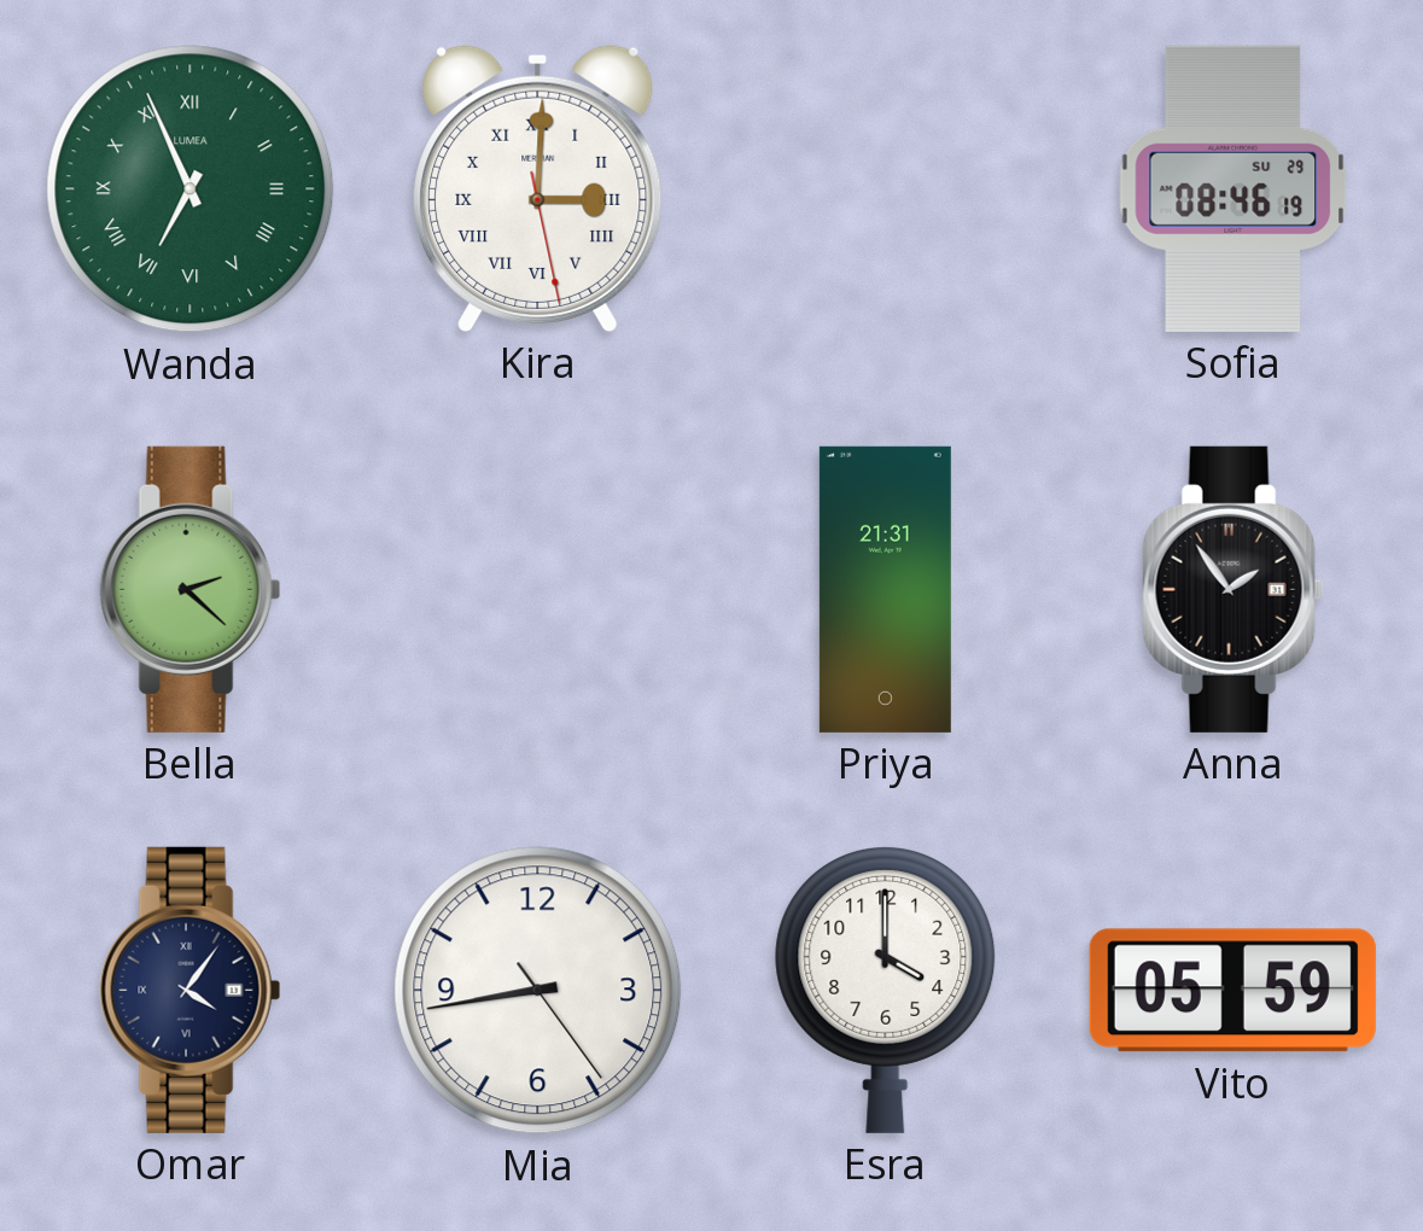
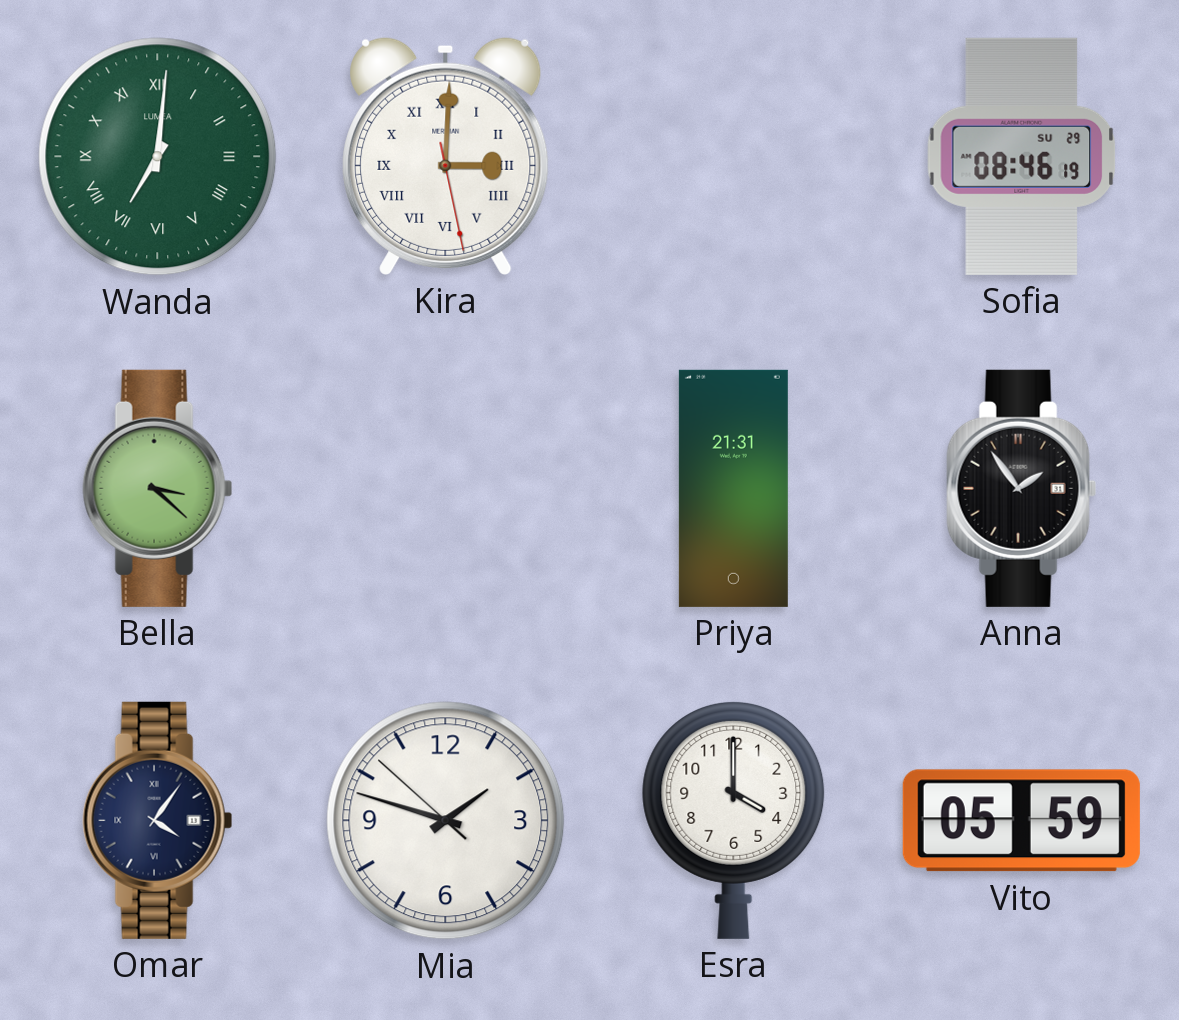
Wanda: 6:56 -> 7:01 (158, 157)
Bella: 2:22 -> 3:22 (158, 488)
Mia: 8:43 -> 1:47 (446, 821)
